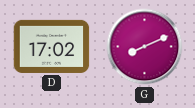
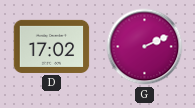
G: 8:11 -> 2:11 (145, 47)
